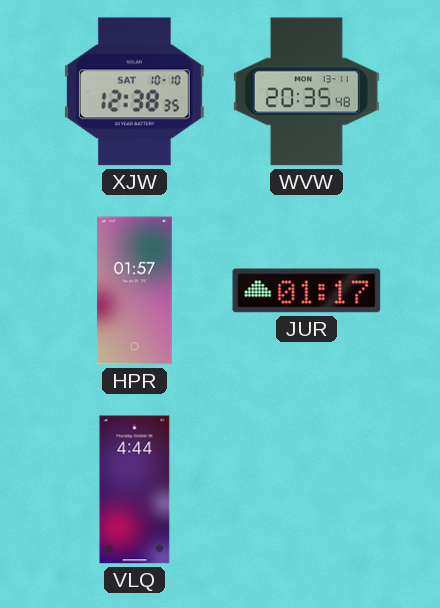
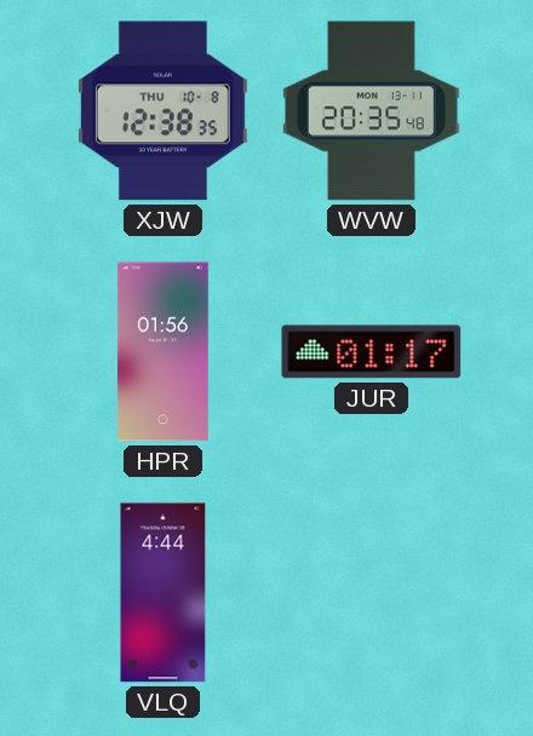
XJW date: SAT 10-10 -> THU 10-8 (162, 111)
HPR: 01:57 -> 01:56 (162, 352)
